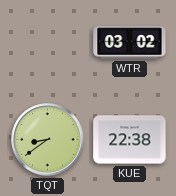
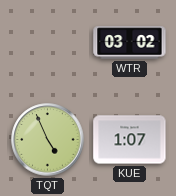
TQT: 8:39 -> 4:56 (48, 140)
KUE: 22:38 -> 1:07 (130, 140)
